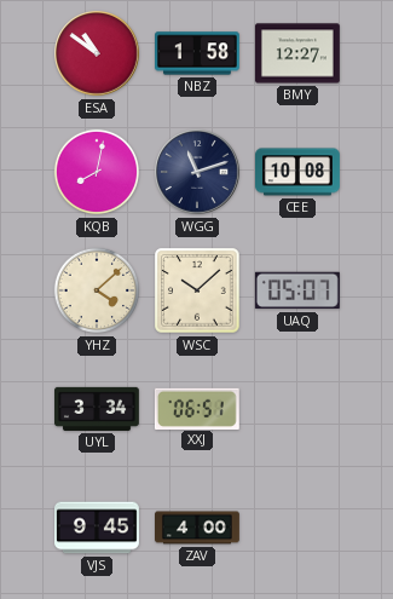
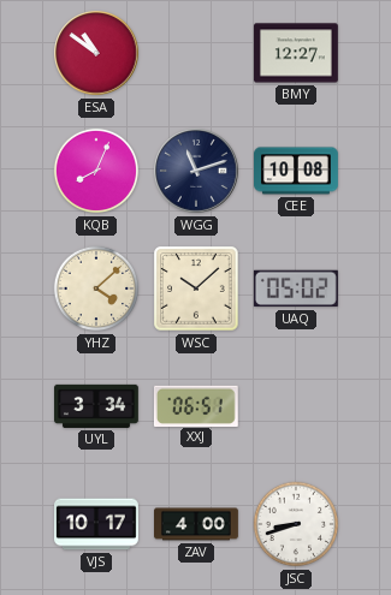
NBZ: 1:58 -> none (198, 53)
KQB: 8:02 -> 8:04 (96, 171)
UAQ: 05:07 -> 05:02 (296, 288)
VJS: 9:45 -> 10:17 (97, 524)
JSC: none -> 8:42 (296, 524)
